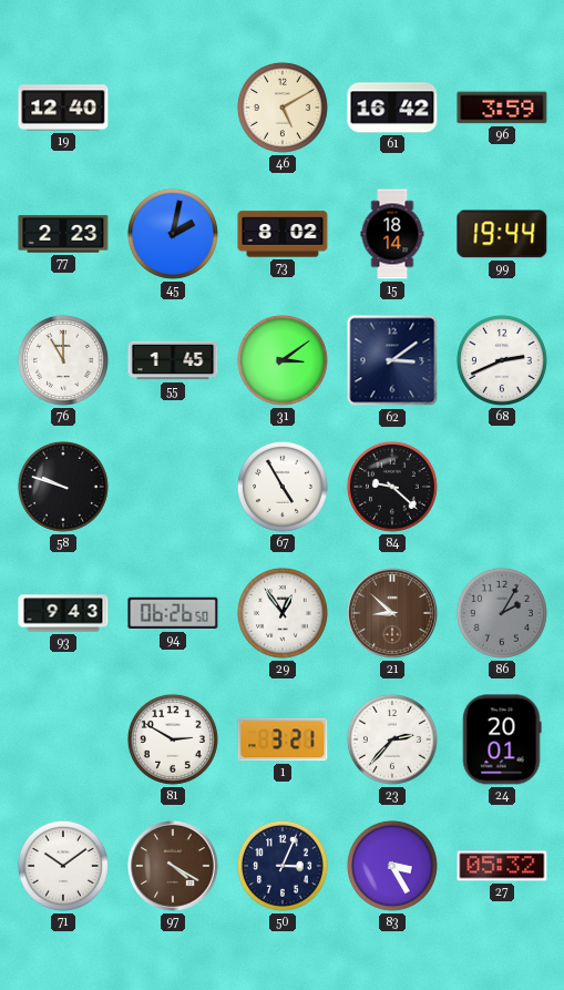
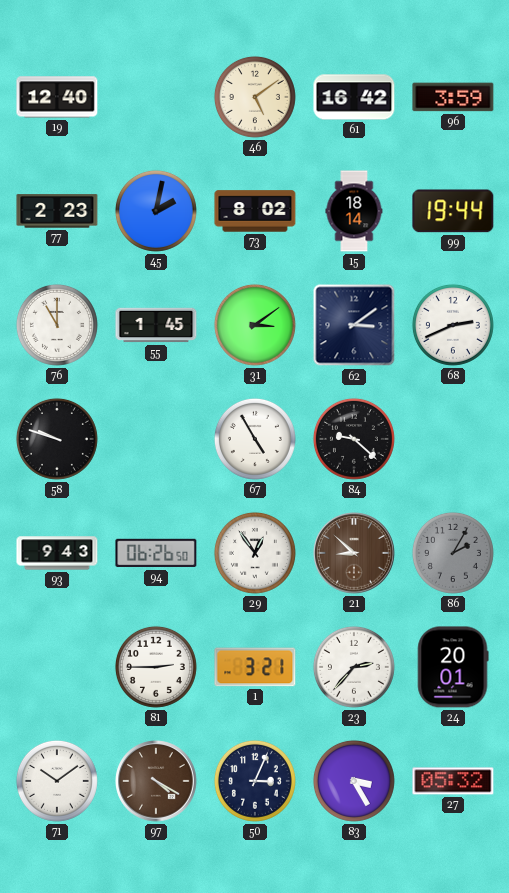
46: 5:10 -> 5:09 (255, 97)
81: 2:50 -> 2:45 (156, 667)
